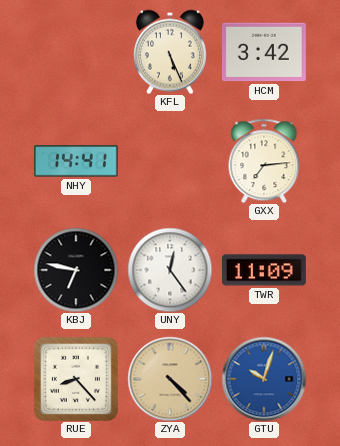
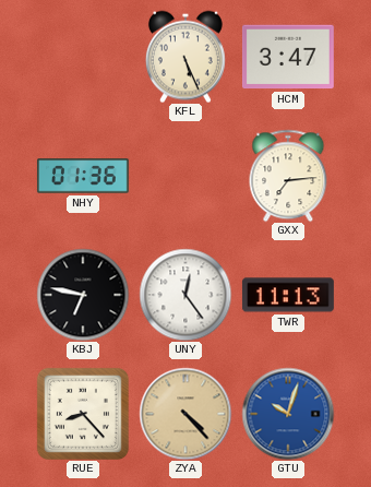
HCM: 3:42 -> 3:47 (288, 57)
NHY: 14:41 -> 01:36 (83, 176)
TWR: 11:09 -> 11:13 (288, 295)
